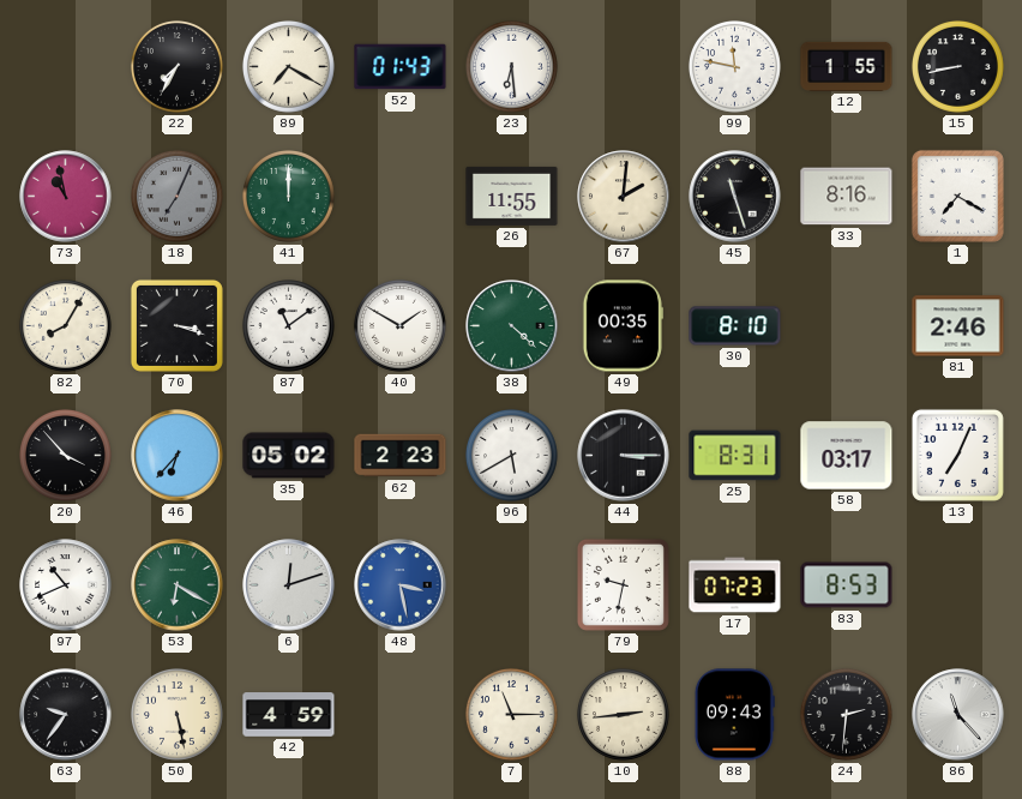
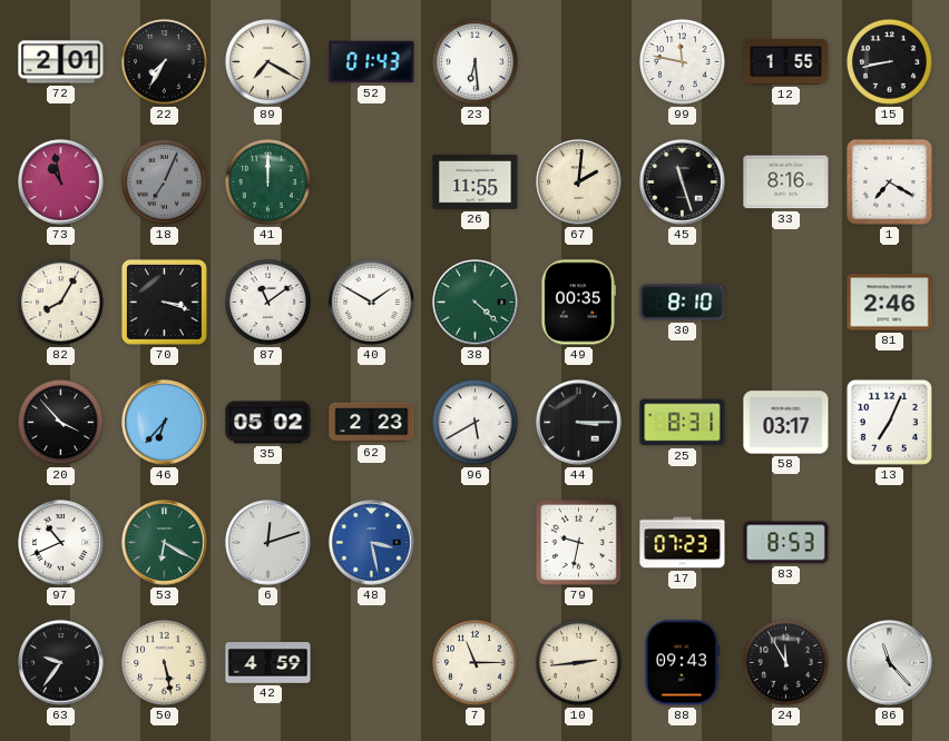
72: none -> 2:01 (61, 62)
24: 2:31 -> 11:55 (785, 662)
